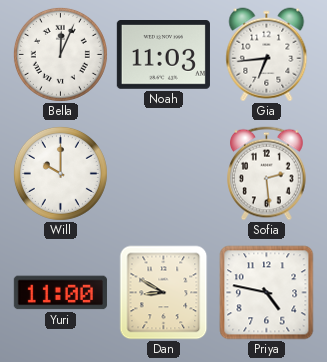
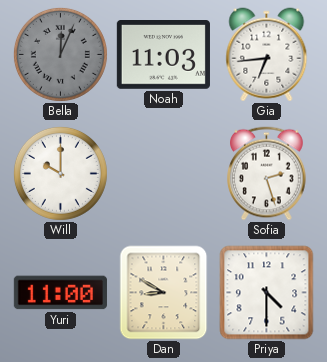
Bella dial: white -> grey (60, 54)
Sofia: 2:29 -> 2:27 (267, 174)
Priya: 4:47 -> 4:30 (267, 293)
